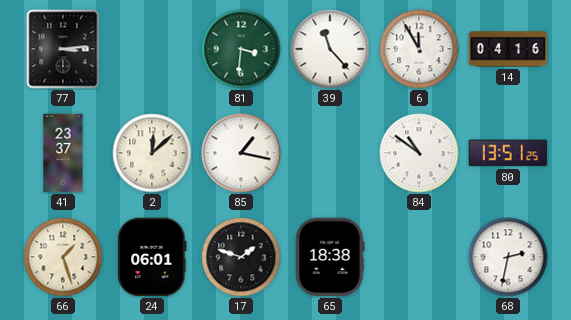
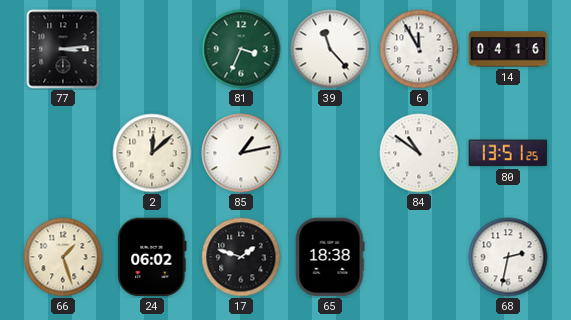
81: 3:31 -> 3:34 (241, 49)
41: 23:37 -> none (63, 153)
85: 1:17 -> 1:13 (241, 153)
24: 06:01 -> 06:02 (152, 257)
